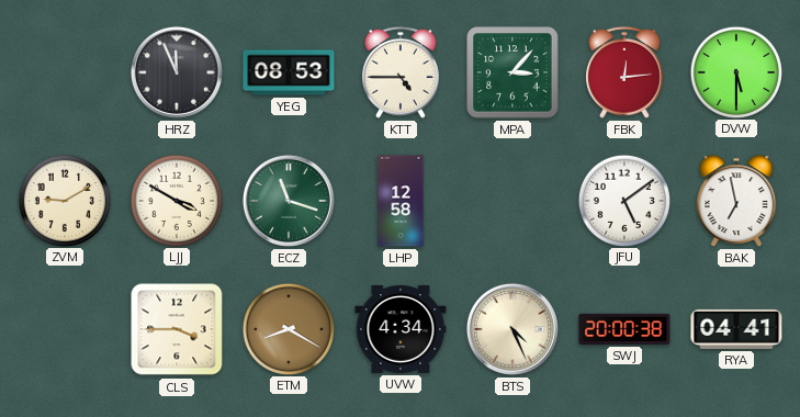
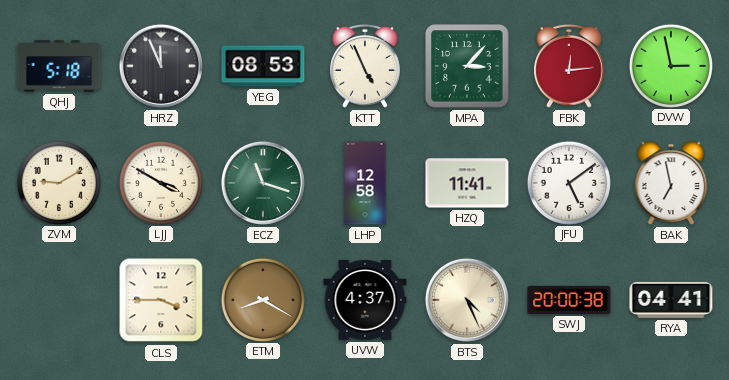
QHJ: none -> 5:18 (59, 66)
KTT: 4:45 -> 4:56 (366, 66)
DVW: 5:30 -> 2:58 (670, 65)
HZQ: none -> 11:41 (467, 183)
UVW: 4:34 -> 4:37 (365, 300)
